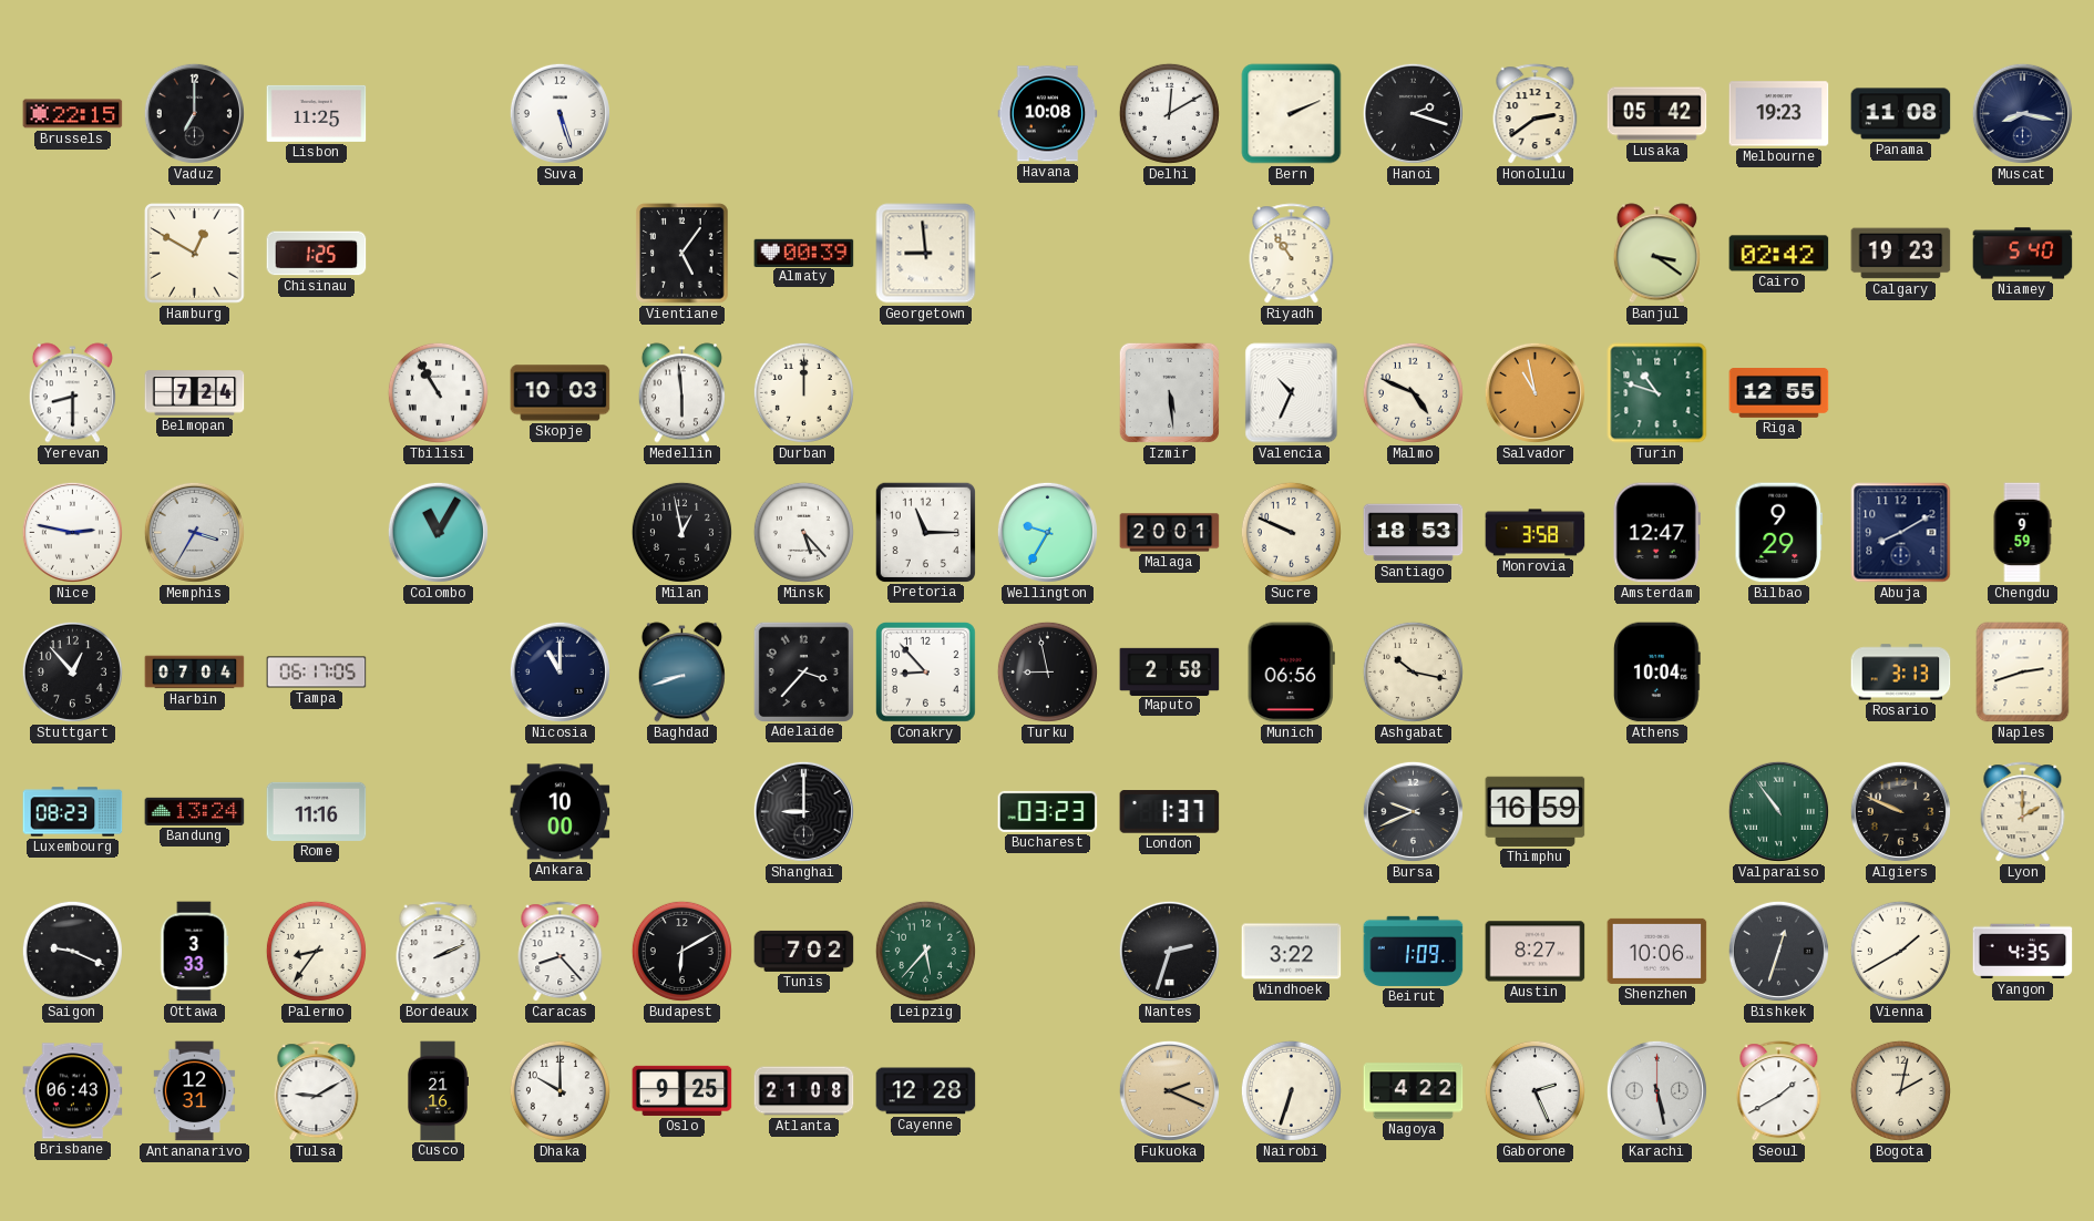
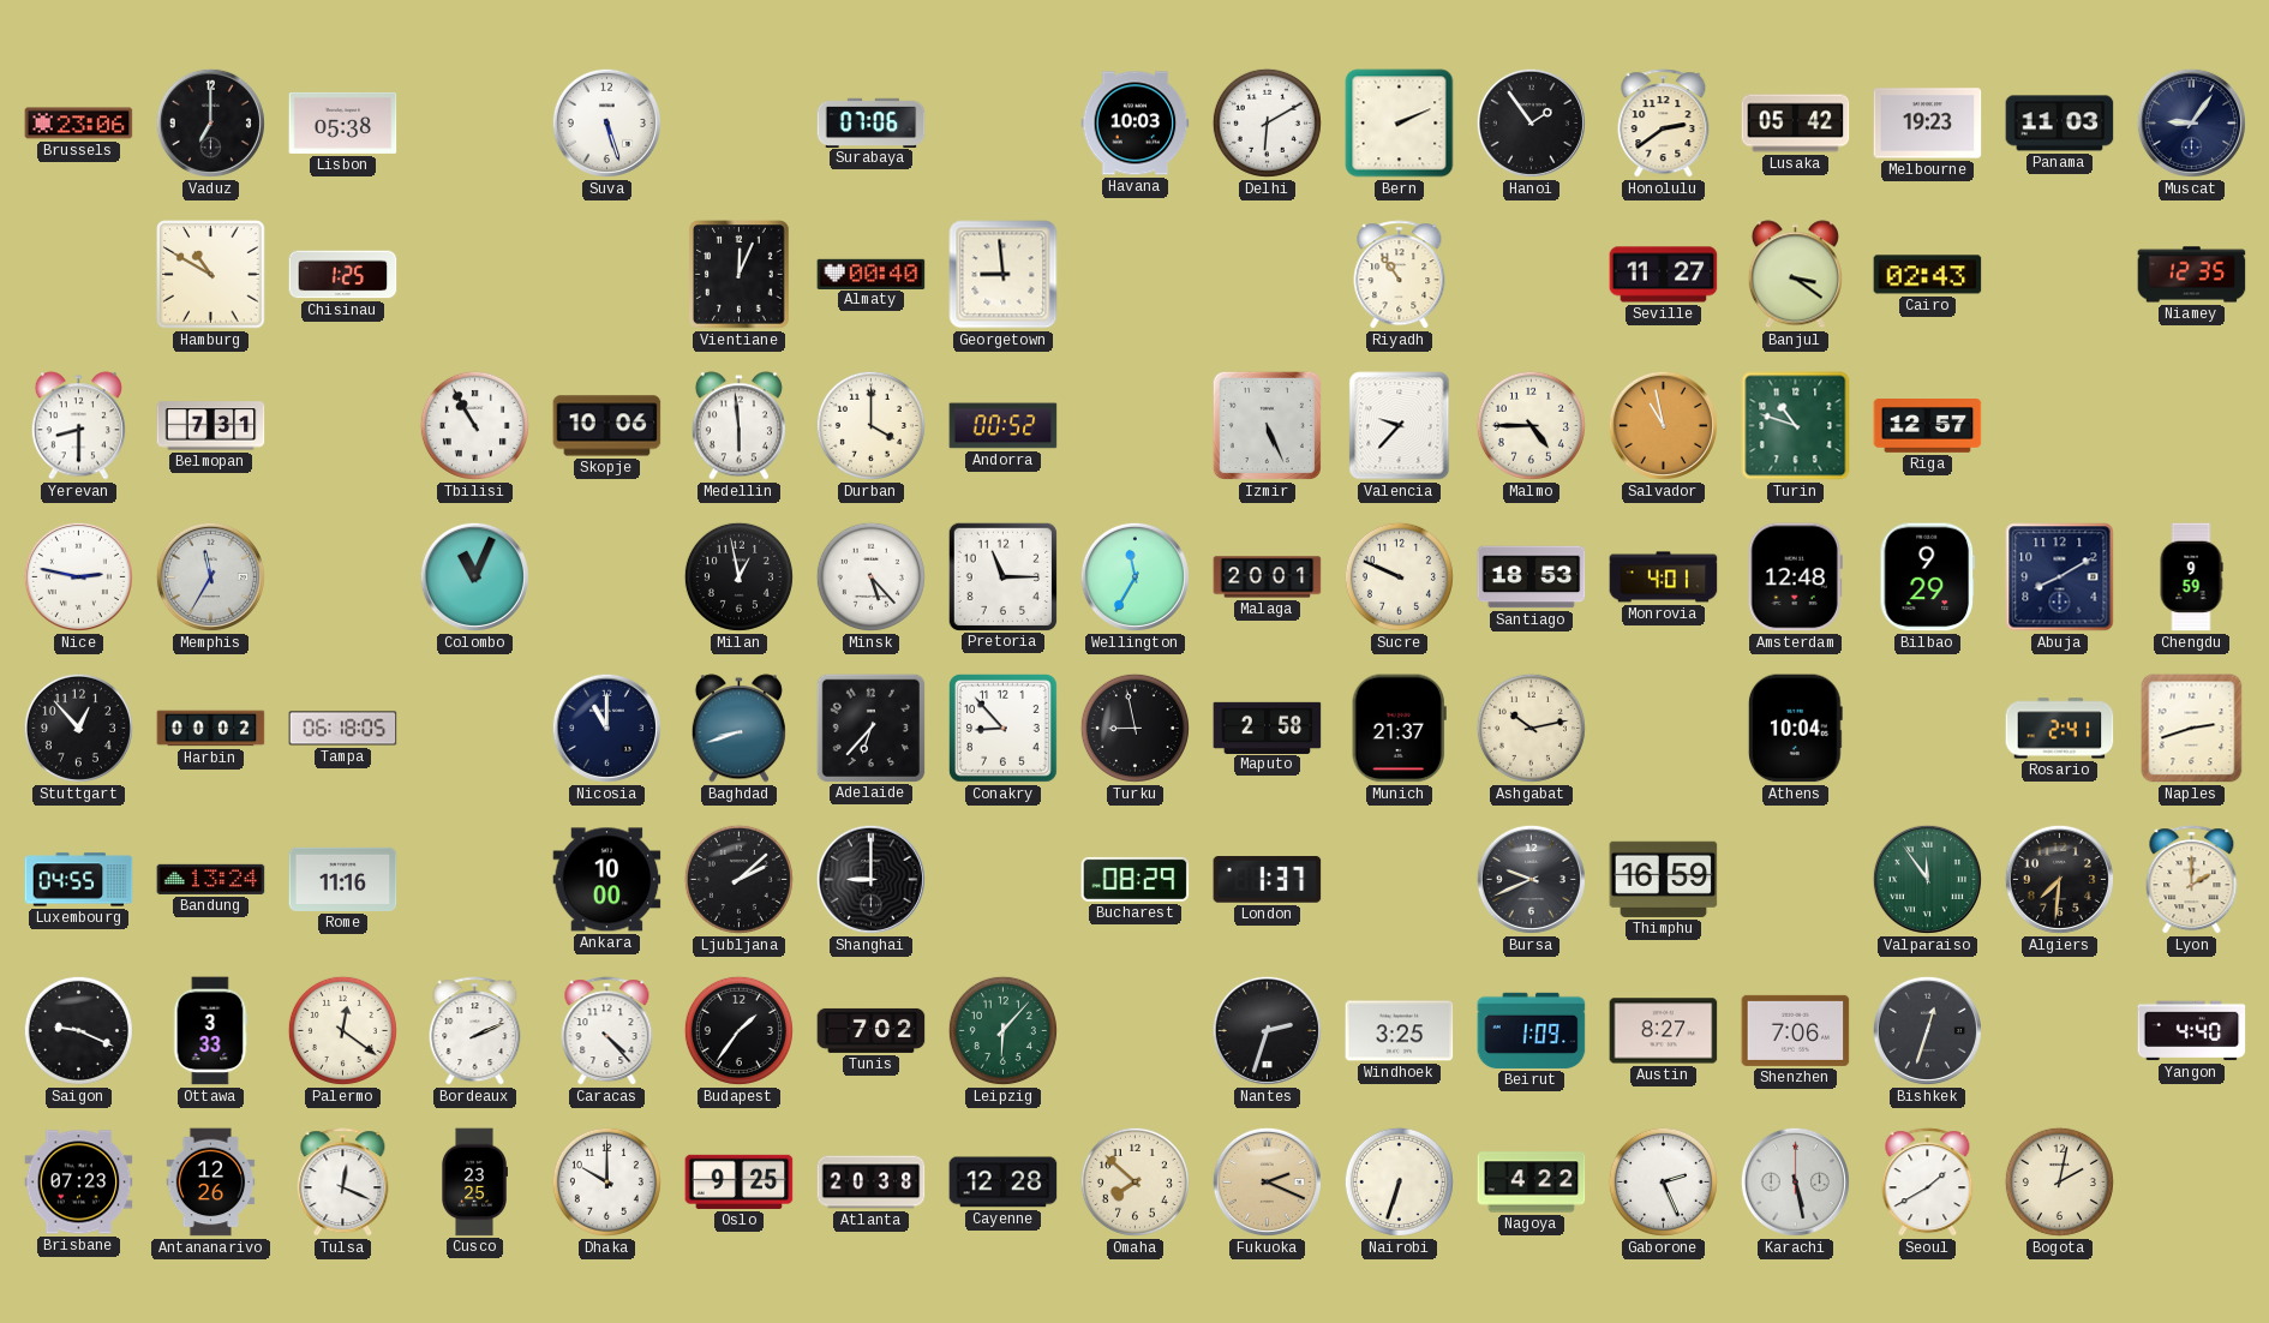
Brussels: 22:15 -> 23:06 (79, 124)
Lisbon: 11:25 -> 05:38 (343, 122)
Surabaya: none -> 07:06 (872, 122)
Havana: 10:08 -> 10:03 (1136, 124)
Delhi: 12:10 -> 6:10 (1267, 122)
Hanoi: 2:18 -> 1:54 (1531, 122)
Panama: 11:08 -> 11:03 (2060, 124)
Muscat: 8:17 -> 9:06 (2191, 122)
Hamburg: 12:50 -> 10:50 (211, 275)
Vientiane: 5:06 -> 12:04 (740, 275)
Almaty: 00:39 -> 00:40 (872, 274)
Seville: none -> 11:27 (1664, 275)
Cairo: 02:42 -> 02:43 (1928, 275)
Calgary: 19:23 -> none (1901, 254)
Niamey: 5:40 -> 12:35 (2192, 275)
Belmopan: 7:24 -> 7:31 (211, 426)
Skopje: 10:03 -> 10:06 (607, 426)
Durban: 12:00 -> 4:00 (870, 425)
Andorra: none -> 00:52 (1004, 426)
Izmir: 5:29 -> 5:26 (1267, 425)
Valencia: 10:34 -> 9:37 (1400, 426)
Malmo: 4:49 -> 4:45 (1531, 425)
Riga: 12:55 -> 12:57 (1928, 426)
Memphis: 3:35 -> 11:35 (210, 576)
Colombo: 11:05 -> 11:04 (474, 576)
Wellington: 9:35 -> 11:35 (1134, 576)
Monrovia: 3:58 -> 4:01 (1664, 577)
Amsterdam: 12:47 -> 12:48 (1795, 577)
Harbin: 07:04 -> 00:02 (211, 729)
Tampa: 06:17 -> 06:18 (343, 729)
Adelaide: 3:37 -> 6:37 (870, 728)
Munich: 06:56 -> 21:37 (1399, 729)
Ashgabat: 10:17 -> 10:13 (1531, 728)
Rosario: 3:13 -> 2:41 (2060, 729)
Luxembourg: 08:23 -> 04:55 (79, 880)
Ljubljana: none -> 2:08 (738, 879)
Bucharest: 03:23 -> 08:29 (1136, 879)
Valparaiso: 10:54 -> 11:54 (1927, 879)
Algiers: 9:49 -> 7:31 (2059, 879)
Palermo: 8:36 -> 12:21 (342, 1030)
Caracas: 8:23 -> 4:23 (607, 1031)
Budapest: 6:10 -> 1:36 (738, 1030)
Leipzig: 5:37 -> 6:07 (1002, 1030)
Windhoek: 3:22 -> 3:25 (1400, 1031)
Shenzhen: 10:06 -> 7:06 (1796, 1030)
Vienna: 1:40 -> none (1900, 951)
Yangon: 4:35 -> 4:40 (2192, 1031)
Brisbane: 06:43 -> 07:23 (79, 1183)
Antananarivo: 12:31 -> 12:26 (211, 1183)
Tulsa: 9:10 -> 12:19 (343, 1183)
Cusco: 21:16 -> 23:25 (474, 1183)
Atlanta: 21:08 -> 20:38 (872, 1183)
Omaha: none -> 7:52 (1134, 1181)
